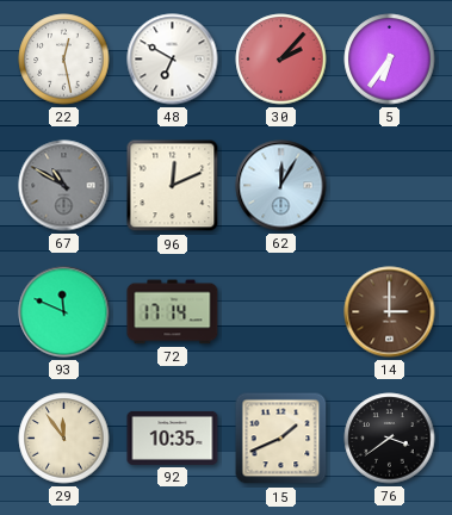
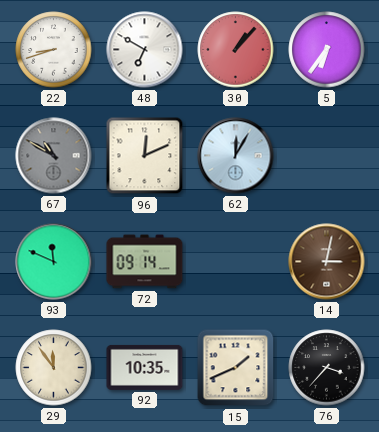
22: 12:28 -> 8:42 (54, 50)
30: 2:07 -> 1:07 (236, 50)
72: 17:14 -> 09:14 (145, 262)
14: 3:00 -> 3:02 (327, 262)
76: 3:39 -> 3:37 (327, 368)
